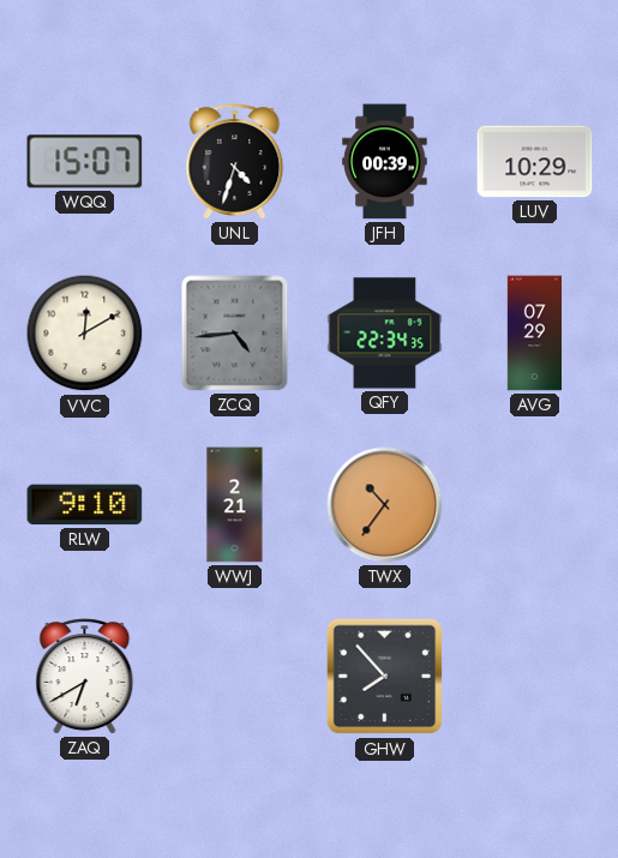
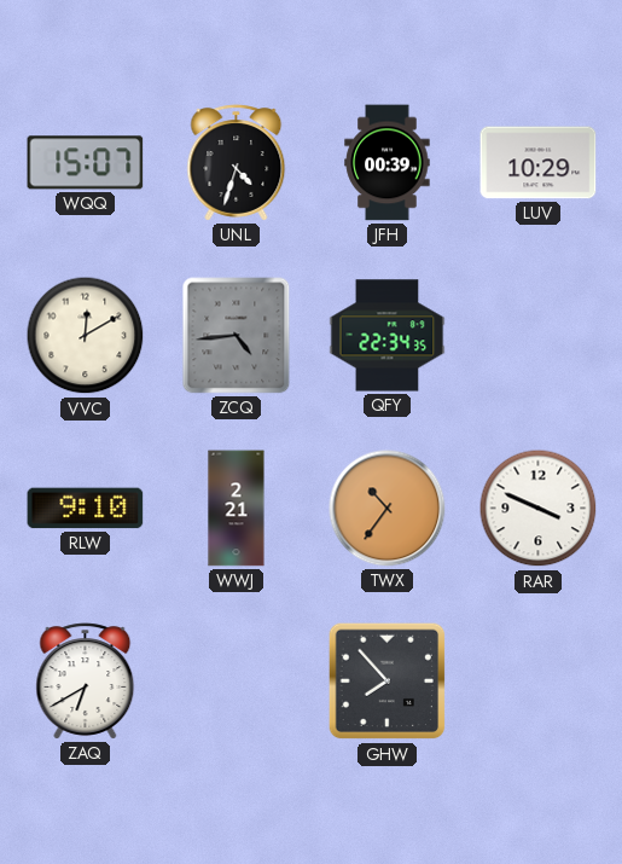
AVG: 07:29 -> none (534, 334)
RAR: none -> 3:49 (539, 509)
